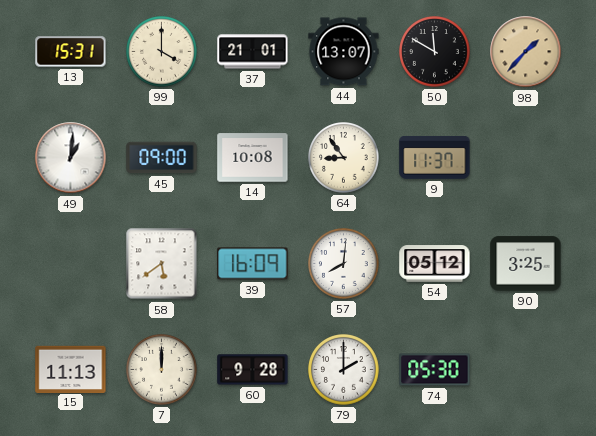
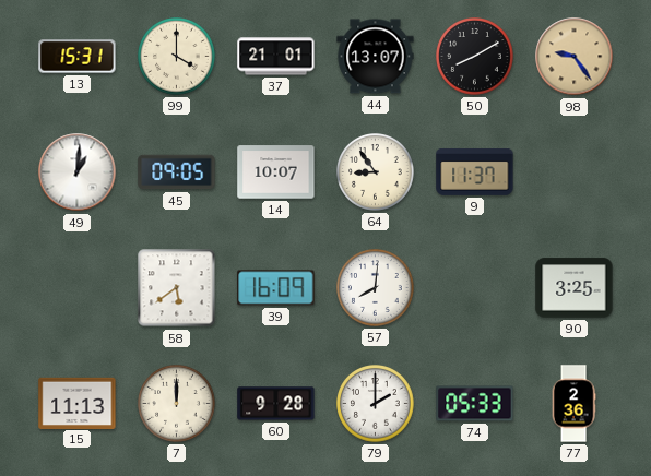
50: 11:50 -> 8:10 (475, 57)
98: 1:37 -> 9:24 (575, 57)
45: 09:00 -> 09:05 (177, 172)
14: 10:08 -> 10:07 (276, 172)
54: 05:12 -> none (435, 264)
74: 05:30 -> 05:33 (475, 404)
77: none -> 2:36 (573, 404)
